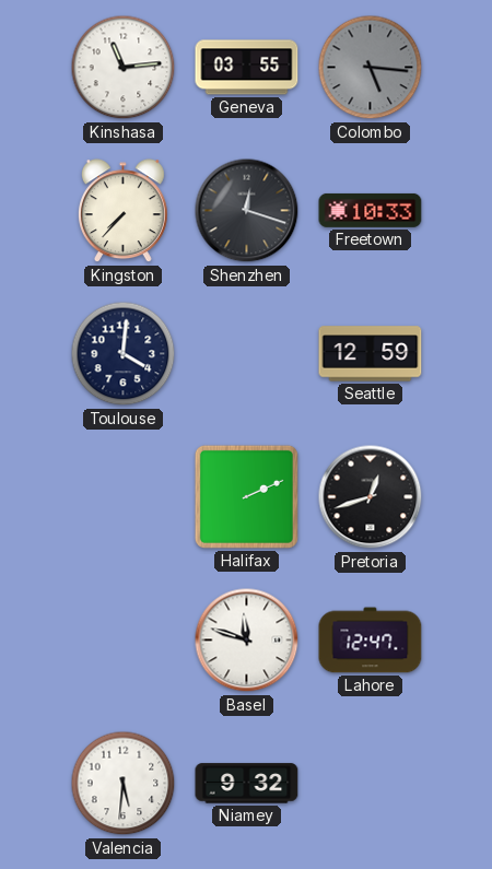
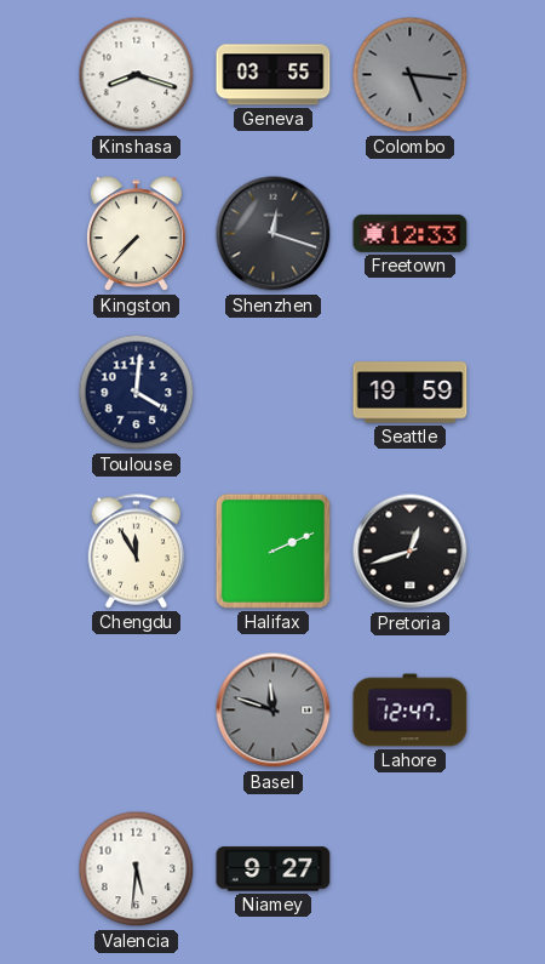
Kinshasa: 11:14 -> 8:18 (137, 75)
Freetown: 10:33 -> 12:33 (411, 233)
Seattle: 12:59 -> 19:59 (411, 393)
Chengdu: none -> 11:55 (137, 552)
Basel dial: white -> grey (274, 711)
Niamey: 9:32 -> 9:27 (274, 869)
